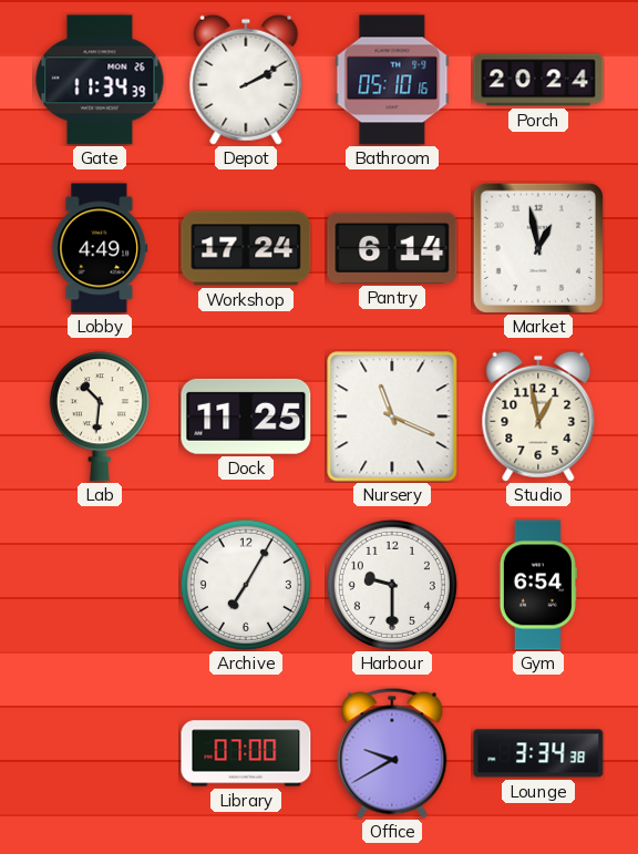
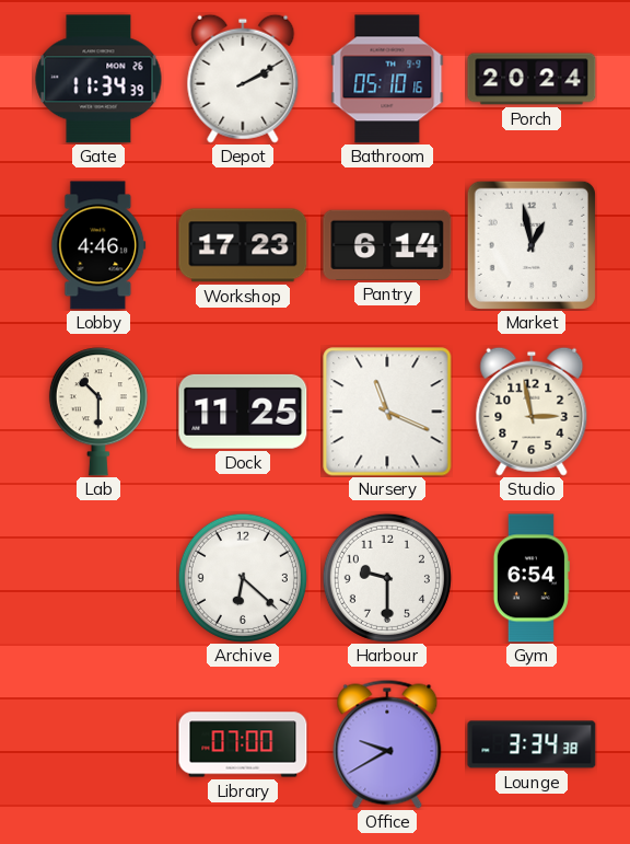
Lobby: 4:49 -> 4:46 (98, 245)
Workshop: 17:24 -> 17:23 (243, 245)
Lab: 10:31 -> 10:30 (98, 412)
Studio: 12:58 -> 2:58 (532, 412)
Archive: 7:05 -> 6:22 (243, 578)
